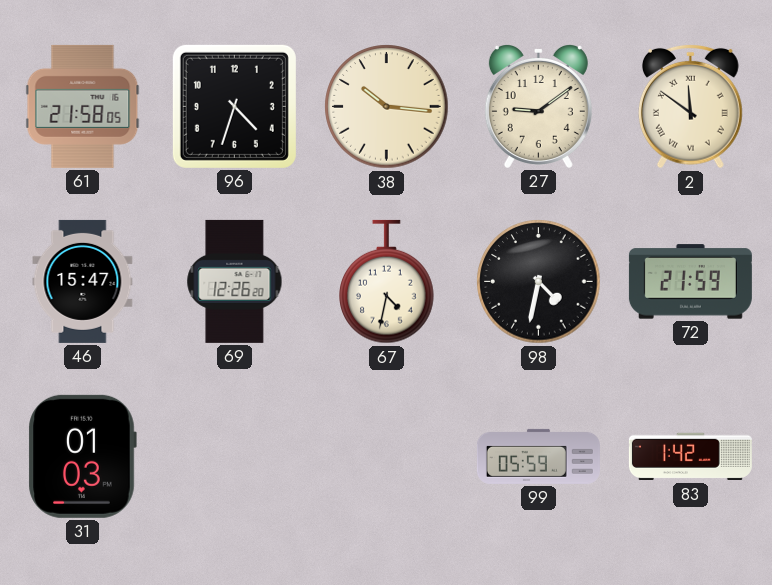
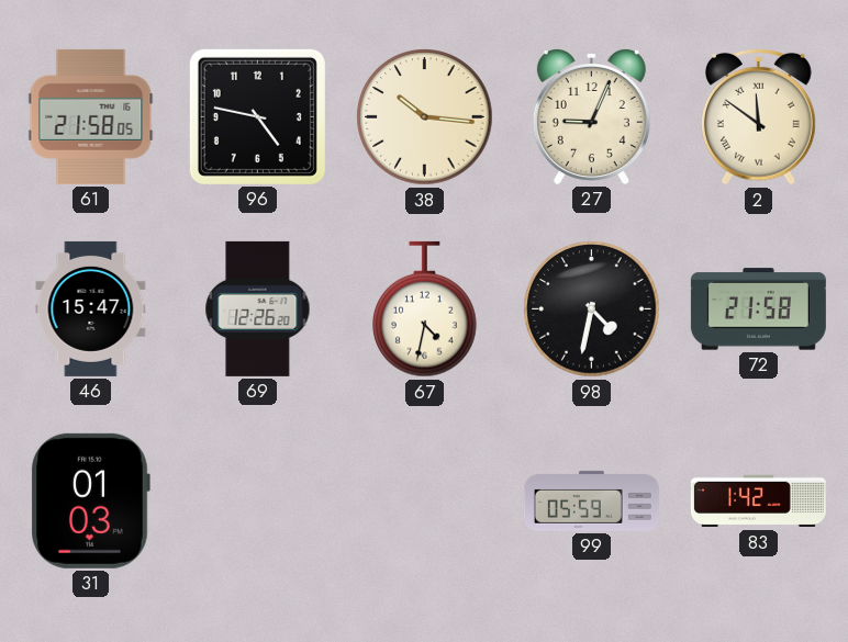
96: 4:33 -> 4:47 (257, 116)
27: 9:09 -> 9:04 (591, 116)
72: 21:59 -> 21:58 (758, 309)
